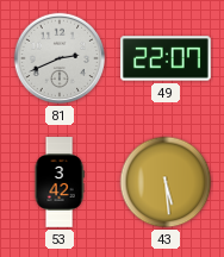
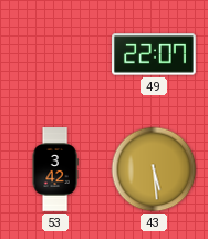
81: 2:41 -> none (60, 58)
